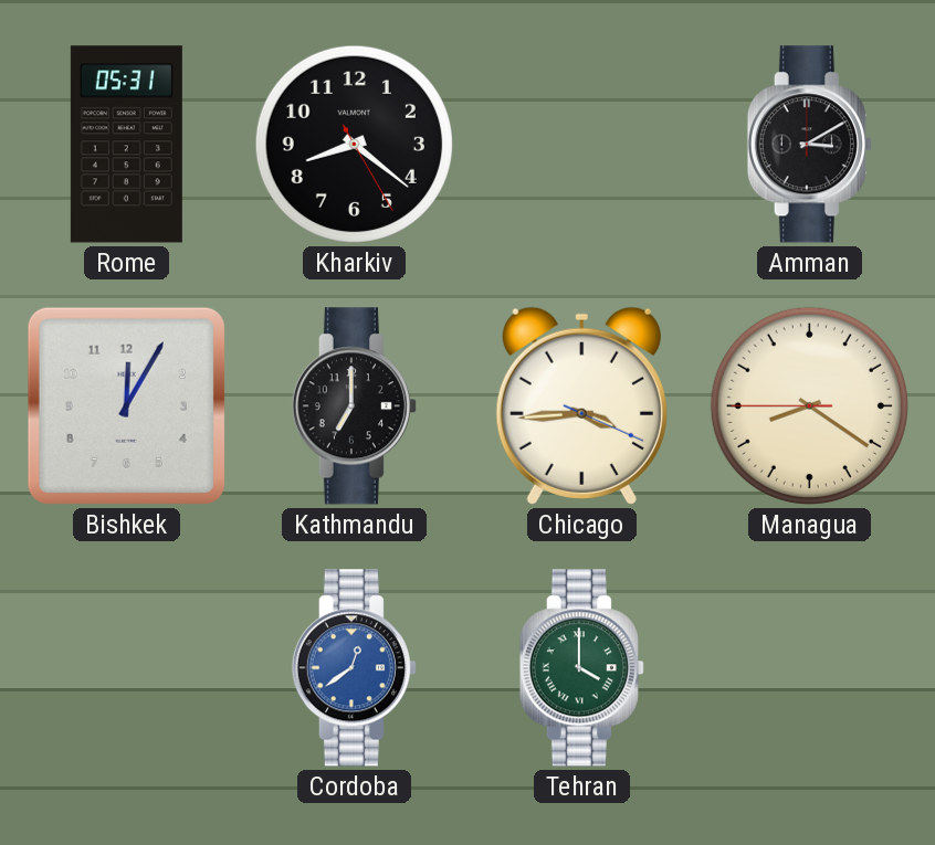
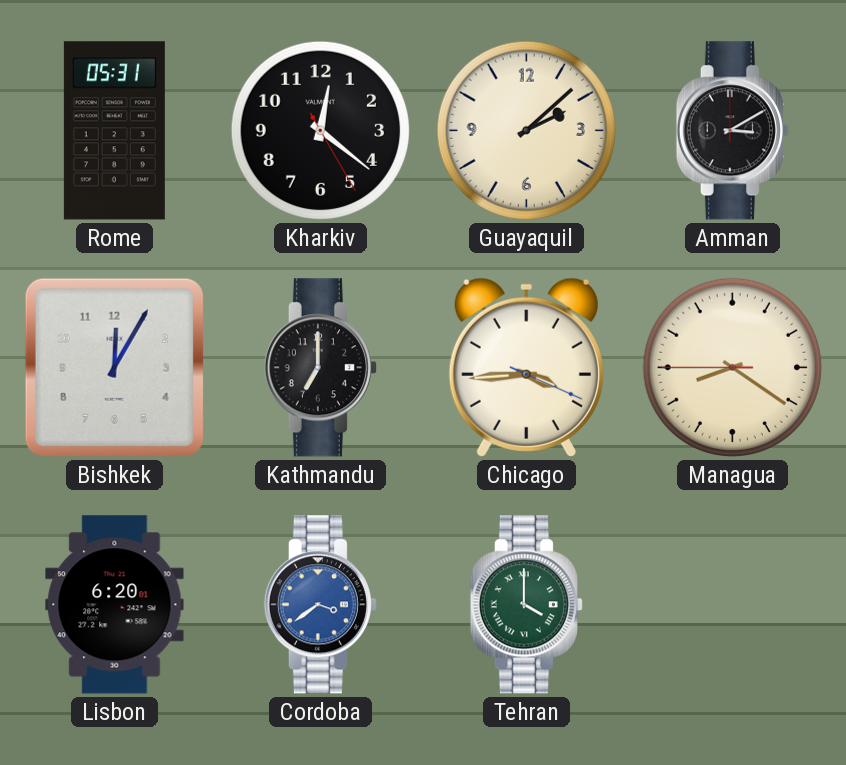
Kharkiv: 8:21 -> 12:21 (320, 130)
Guayaquil: none -> 2:08 (526, 130)
Lisbon: none -> 6:20 (115, 605)
Cordoba: 12:39 -> 3:39 (320, 605)
